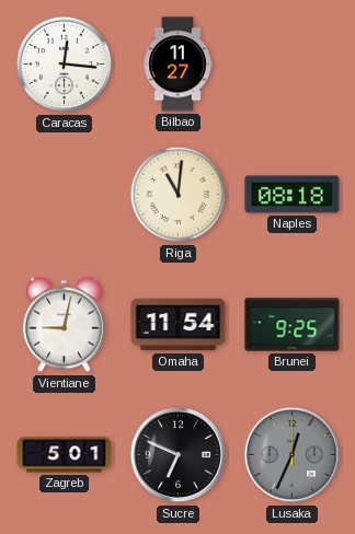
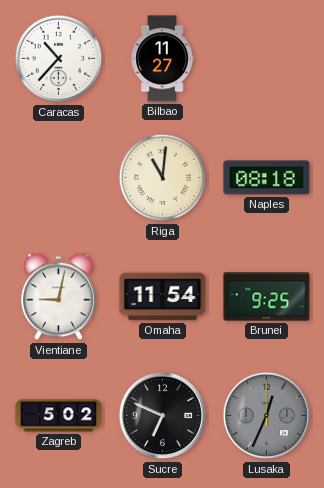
Caracas: 12:16 -> 10:37 (59, 59)
Zagreb: 5:01 -> 5:02 (59, 416)
